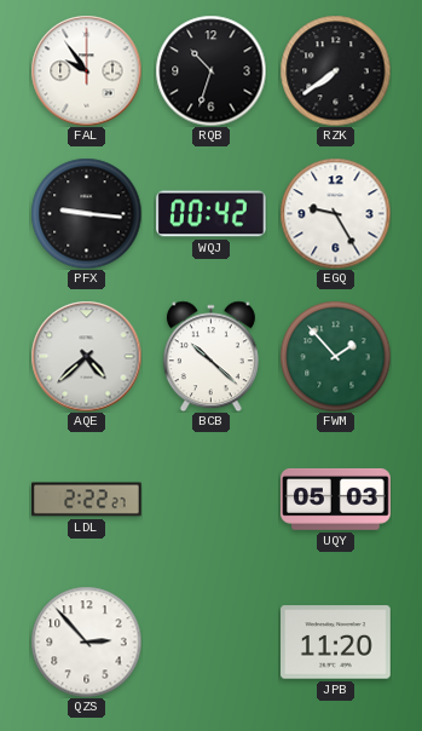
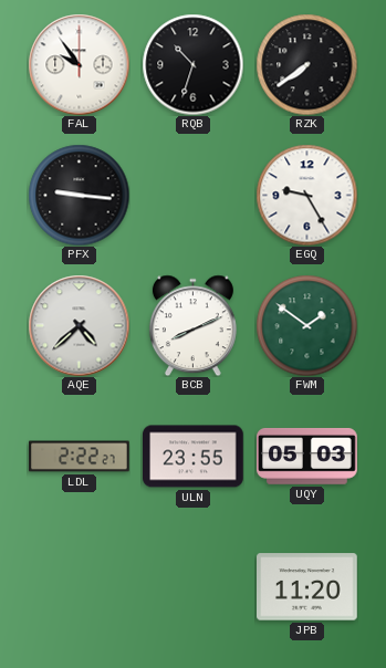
WQJ: 00:42 -> none (212, 214)
BCB: 10:22 -> 8:11 (192, 325)
FWM: 1:53 -> 1:51 (306, 325)
ULN: none -> 23:55 (194, 457)
QZS: 2:53 -> none (86, 641)
